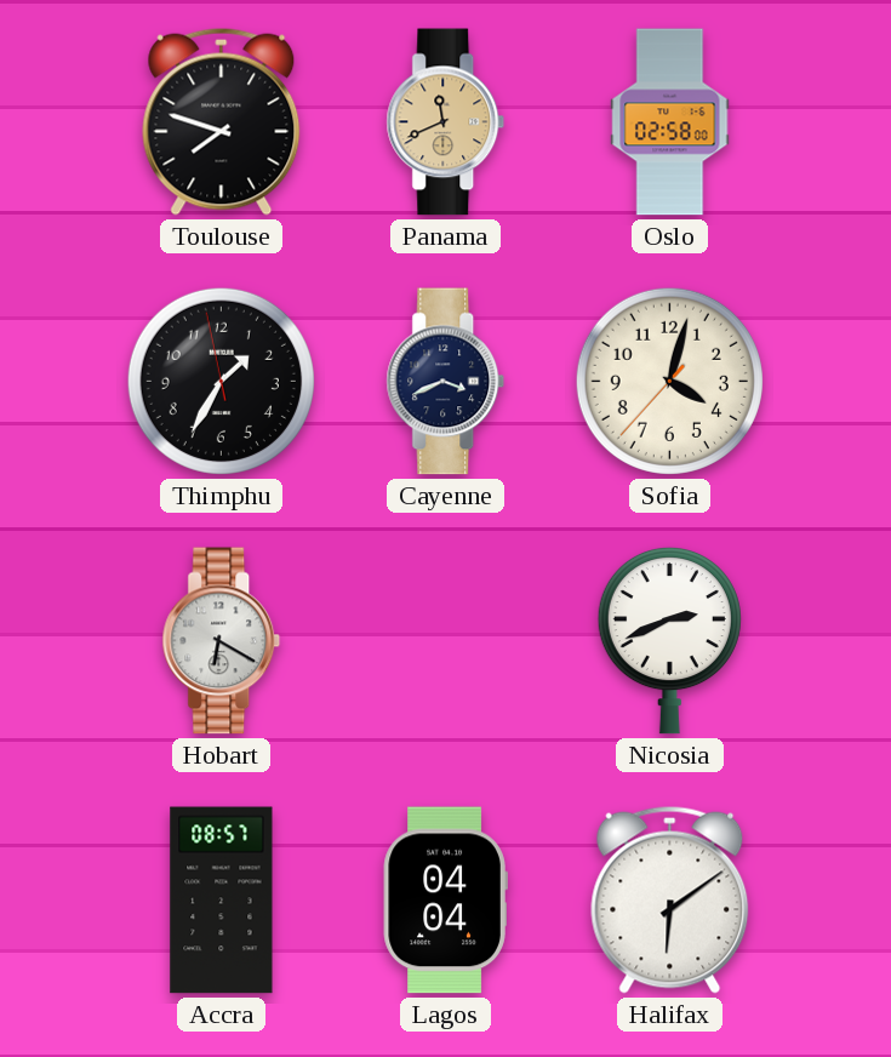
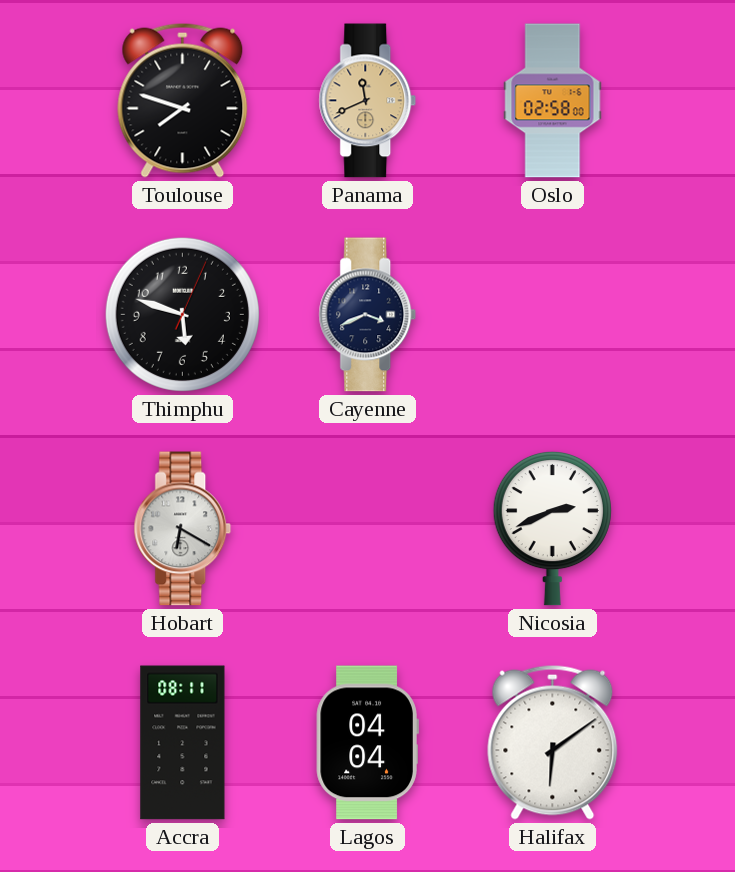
Thimphu: 1:34 -> 5:48 (182, 314)
Sofia: 4:02 -> none (669, 381)
Accra: 08:57 -> 08:11 (183, 743)
